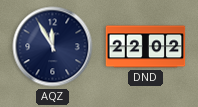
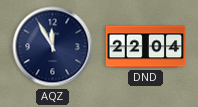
DND: 22:02 -> 22:04 (146, 47)
